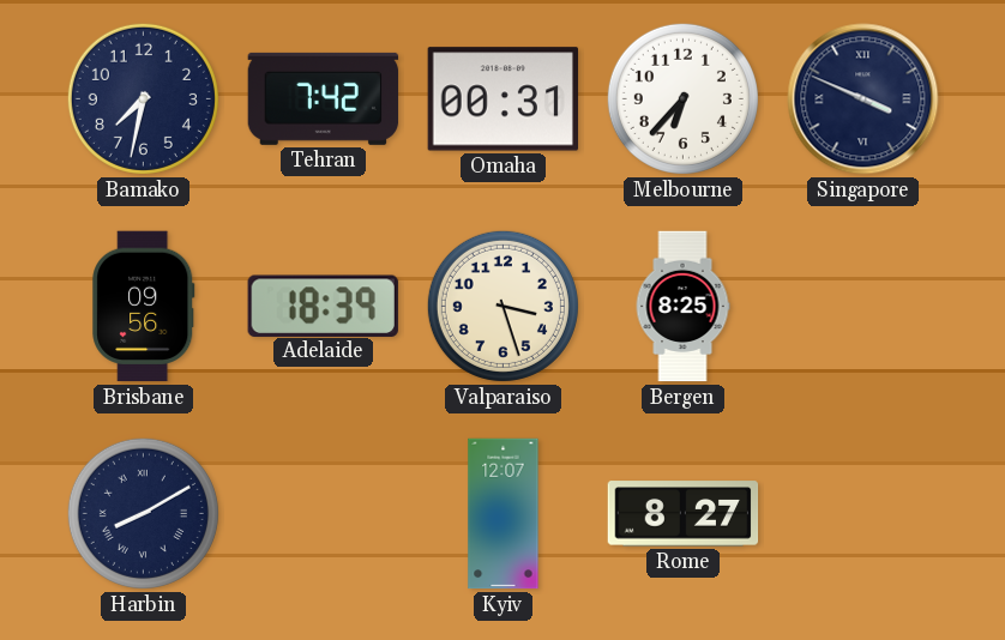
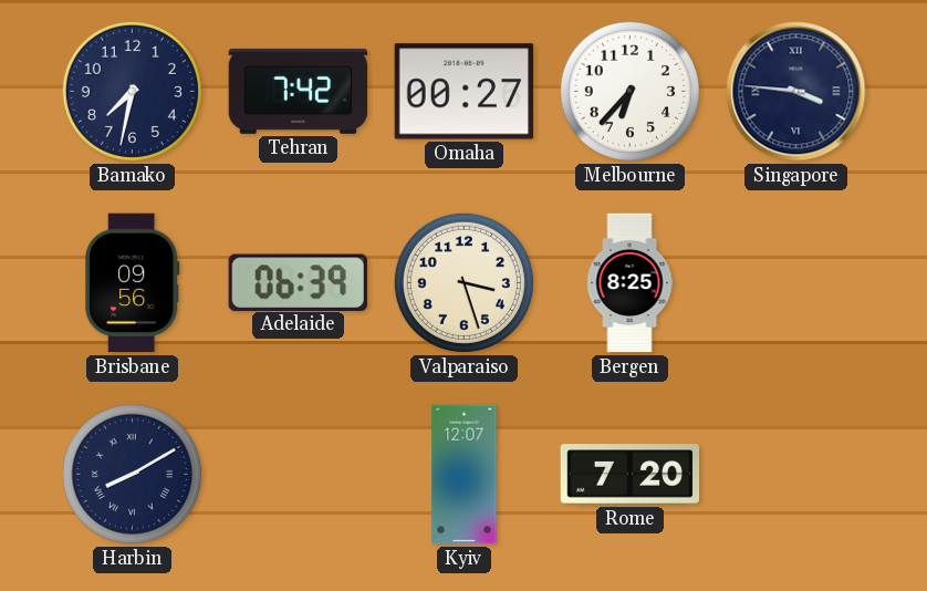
Omaha: 00:31 -> 00:27 (463, 92)
Singapore: 3:49 -> 3:46 (796, 92)
Adelaide: 18:39 -> 06:39 (298, 282)
Rome: 8:27 -> 7:20 (631, 475)
